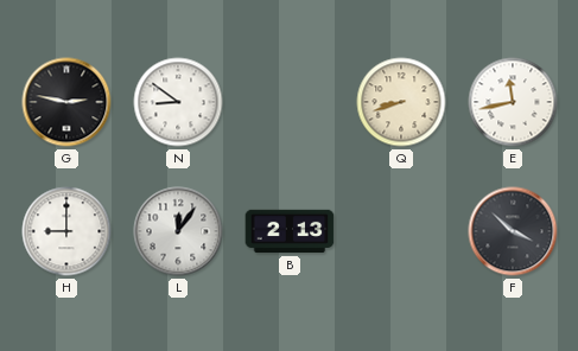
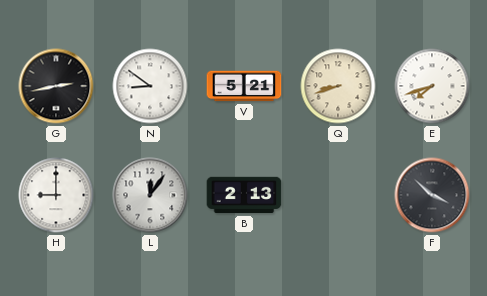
G: 2:47 -> 2:43 (56, 86)
V: none -> 5:21 (244, 86)
E: 11:43 -> 7:42 (432, 86)
